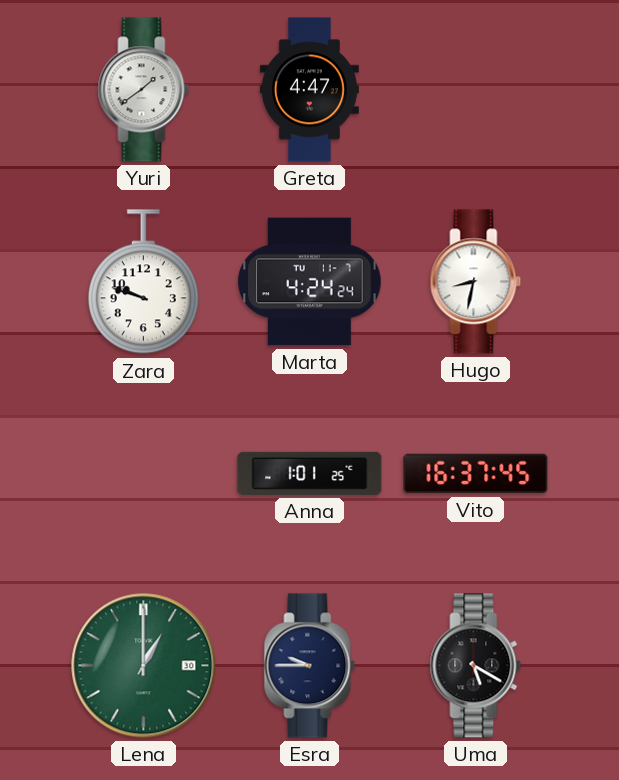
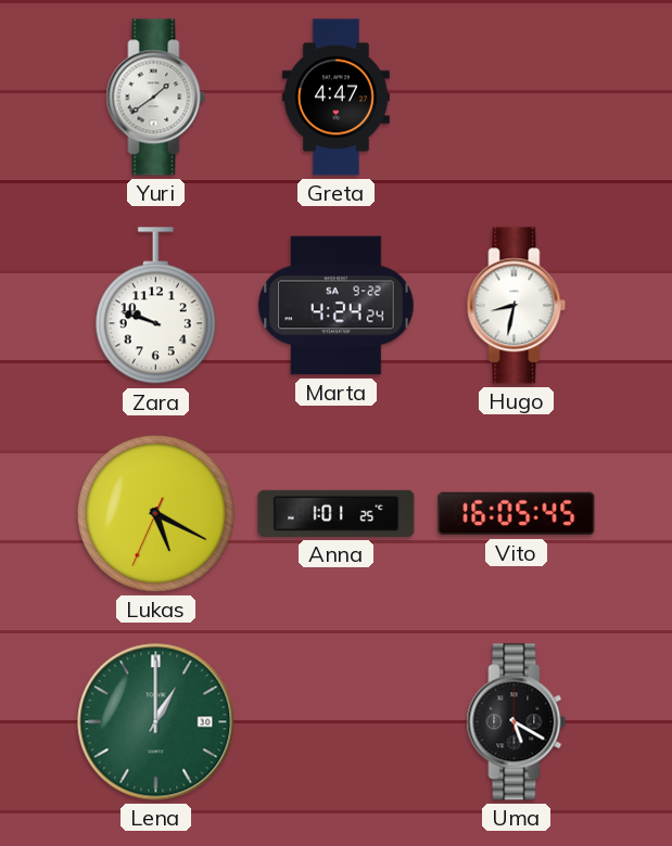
Marta date: TU 11-7 -> SA 9-22 (337, 306)
Lukas: none -> 5:19 (155, 513)
Vito: 16:37 -> 16:05 (517, 514)
Esra: 9:45 -> none (310, 666)
